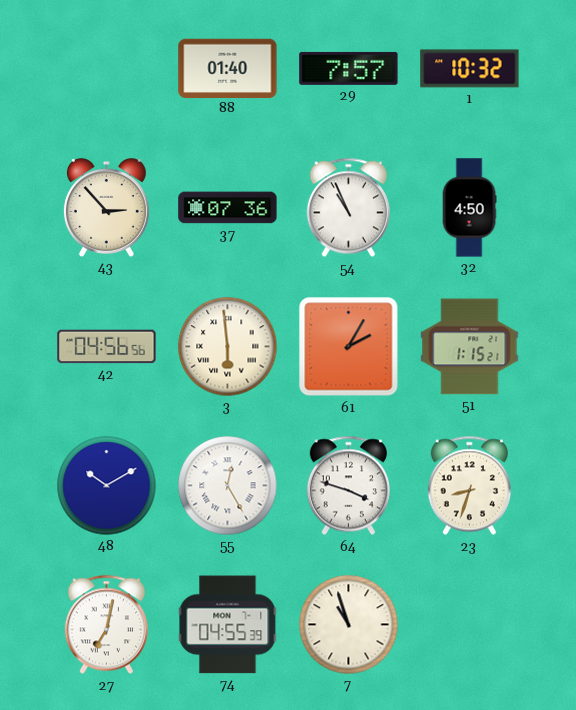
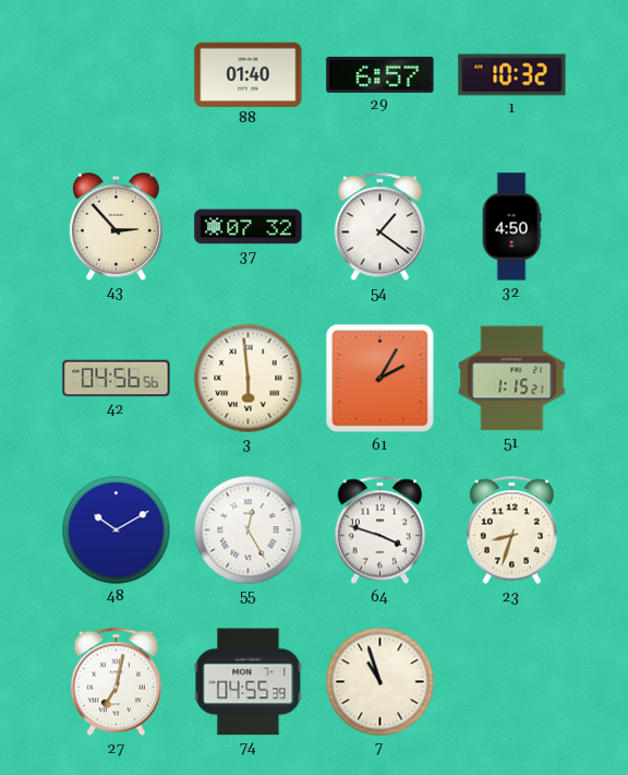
29: 7:57 -> 6:57 (381, 74)
37: 07:36 -> 07:32 (249, 227)
54: 10:56 -> 1:21 (379, 227)
